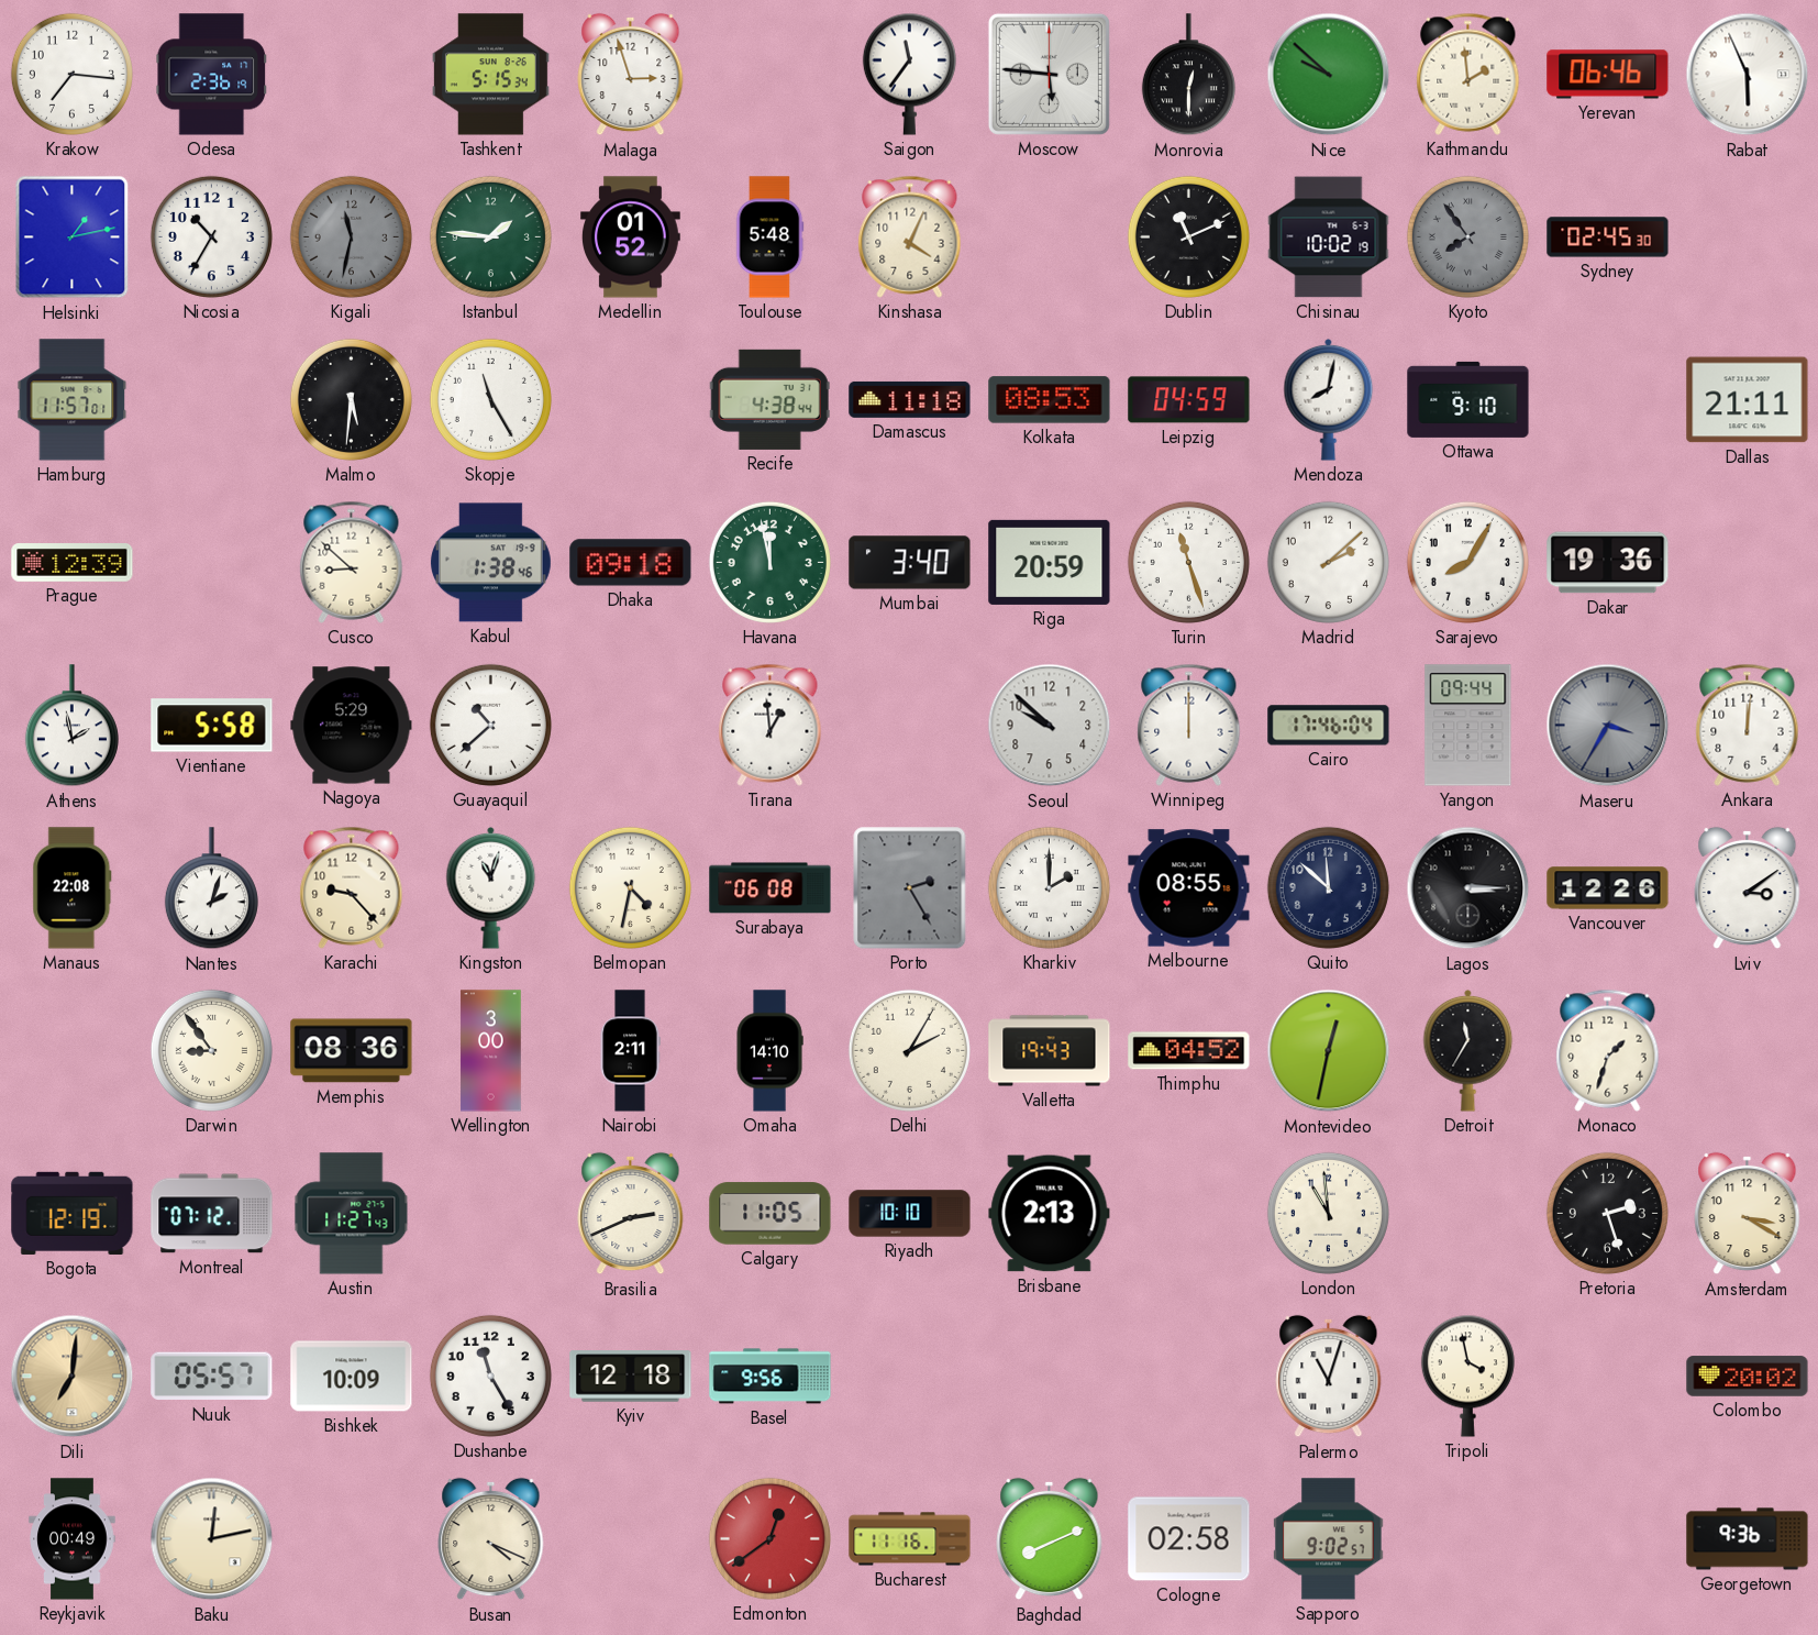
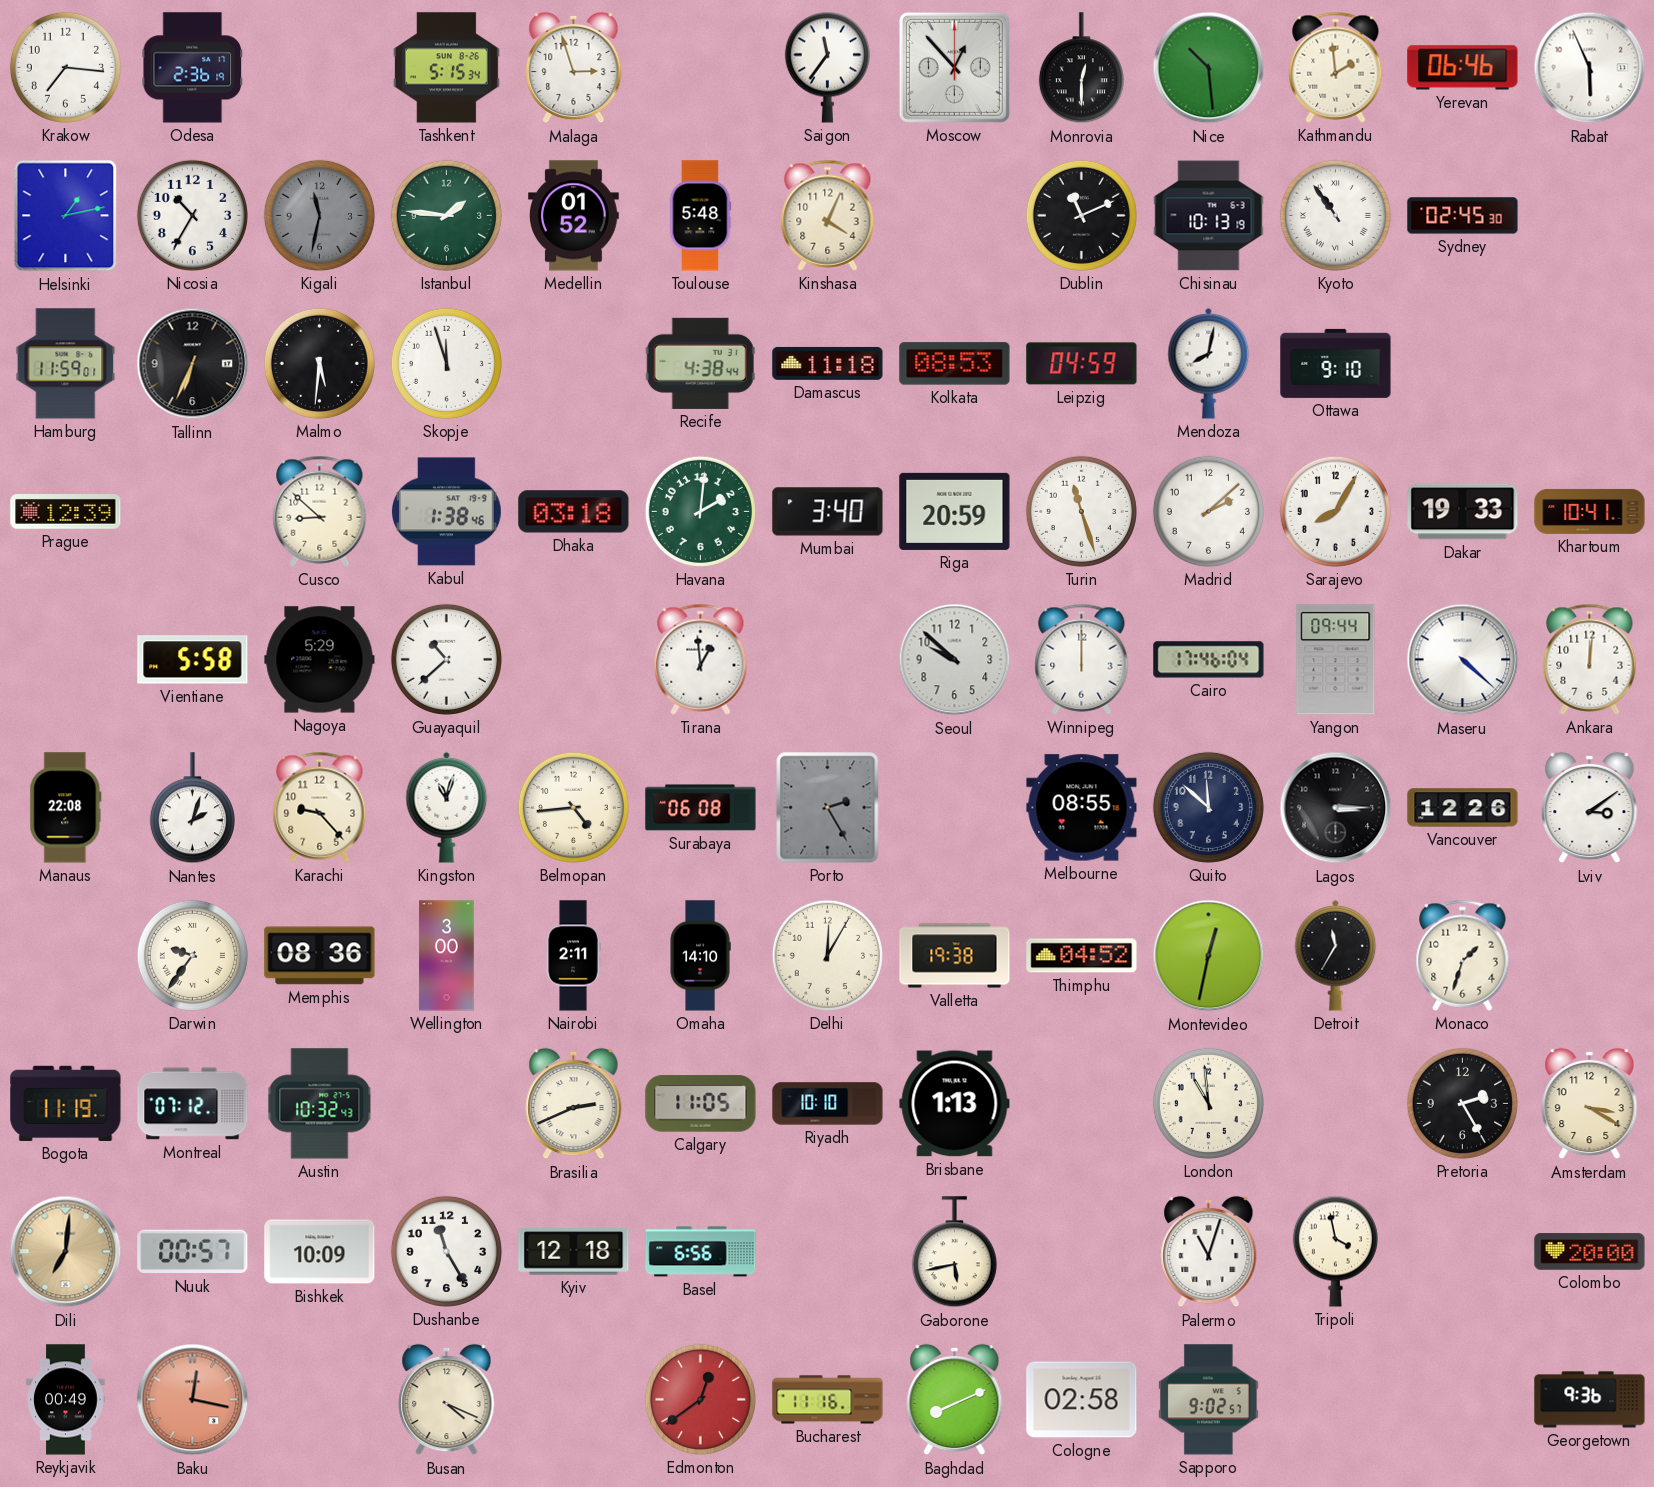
Moscow: 5:46 -> 12:53 (954, 67)
Nice: 9:52 -> 10:29 (1209, 68)
Chisinau: 10:02 -> 10:13 (1209, 216)
Kyoto: 7:54 -> 10:54 (1335, 215)
Kyoto dial: grey -> white (1335, 215)
Hamburg: 11:57 -> 11:59 (66, 364)
Tallinn: none -> 6:34 (193, 364)
Skopje: 11:25 -> 11:57 (446, 363)
Dallas: 21:11 -> none (1748, 400)
Dhaka: 09:18 -> 03:18 (574, 512)
Havana: 11:58 -> 2:01 (700, 511)
Dakar: 19:36 -> 19:33 (1463, 512)
Khartoum: none -> 10:41 (1590, 511)
Athens: 1:58 -> none (71, 726)
Maseru: 3:35 -> 4:22 (1463, 660)
Maseru dial: grey -> white (1463, 660)
Belmopan: 4:32 -> 4:44 (573, 807)
Kharkiv: 2:00 -> none (1049, 887)
Darwin: 8:54 -> 9:36 (192, 955)
Delhi: 2:05 -> 12:05 (827, 955)
Valletta: 19:43 -> 19:38 (955, 956)
Bogota: 12:19 -> 11:19 (66, 1103)
Austin: 11:27 -> 10:32 (320, 1104)
Brisbane: 2:13 -> 1:13 (955, 1104)
Pretoria: 2:27 -> 2:25 (1462, 1103)
Nuuk: 05:57 -> 00:57 (193, 1252)
Basel: 9:56 -> 6:56 (701, 1252)
Gaborone: none -> 5:43 (954, 1252)
Colombo: 20:02 -> 20:00 (1590, 1252)
Baku: 12:13 -> 12:17 (193, 1400)
Baku dial: cream -> salmon (193, 1400)
